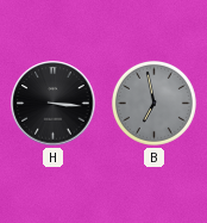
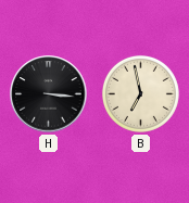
B dial: grey -> cream (140, 93)
